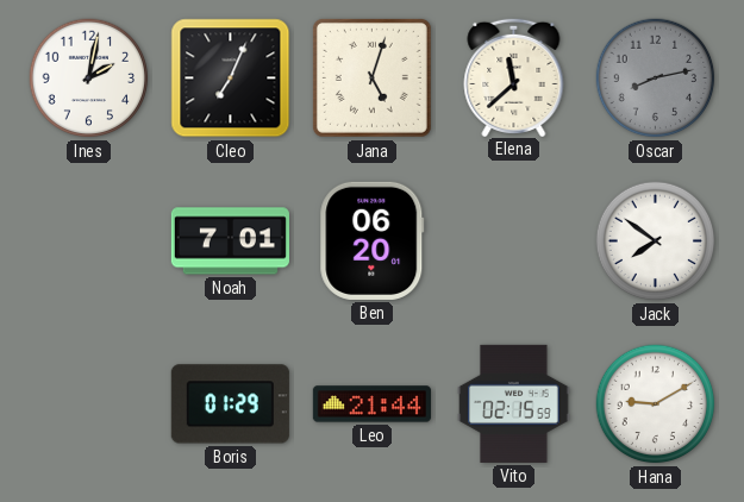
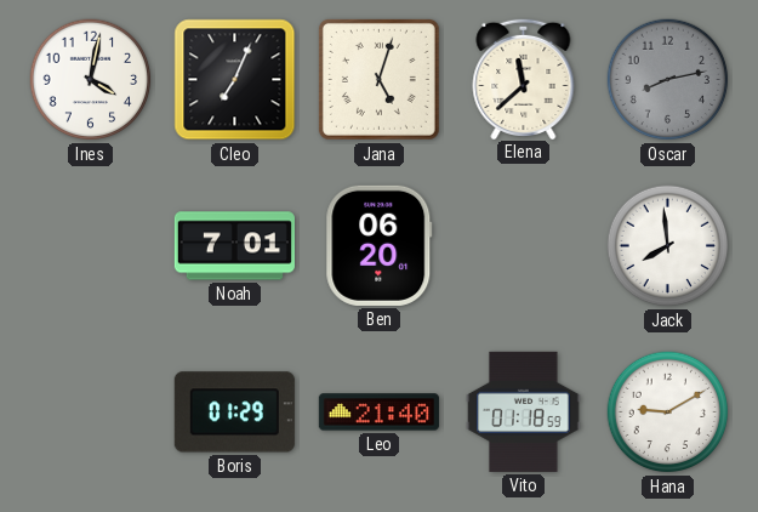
Ines: 2:02 -> 4:02 (91, 80)
Jack: 7:51 -> 7:59 (668, 246)
Leo: 21:44 -> 21:40 (378, 413)
Vito: 02:15 -> 01:18 (524, 411)
